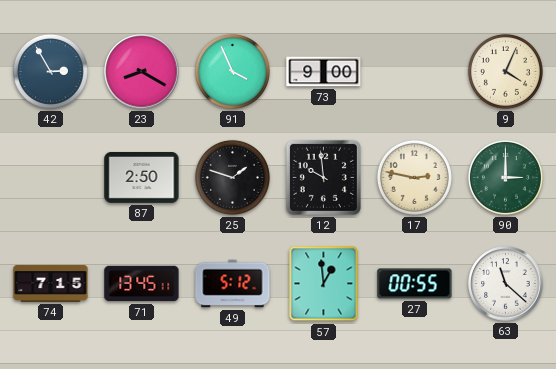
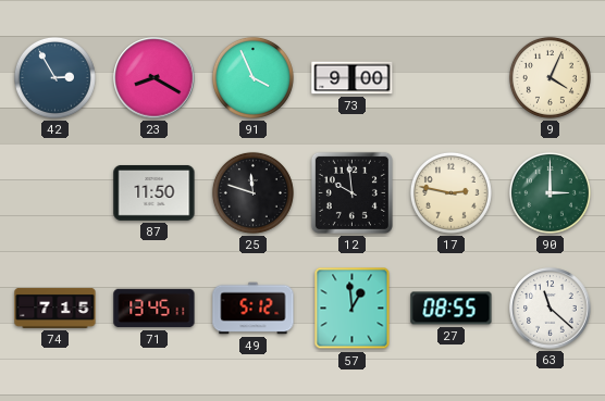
87: 2:50 -> 11:50 (155, 193)
25: 1:48 -> 11:48 (252, 192)
27: 00:55 -> 08:55 (452, 309)
